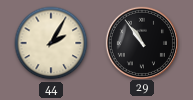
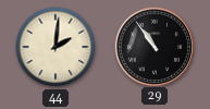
44: 2:05 -> 2:01 (55, 47)
